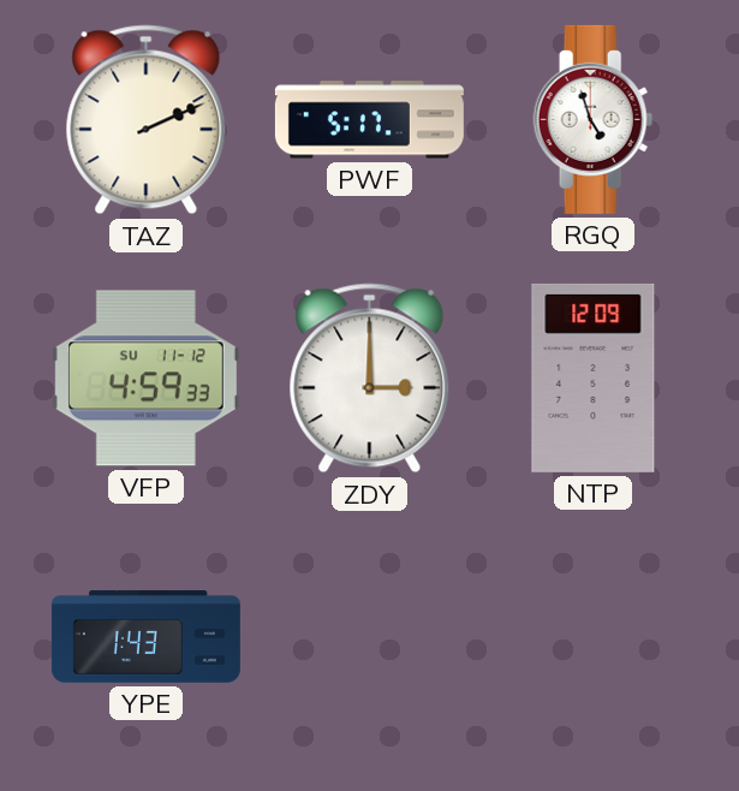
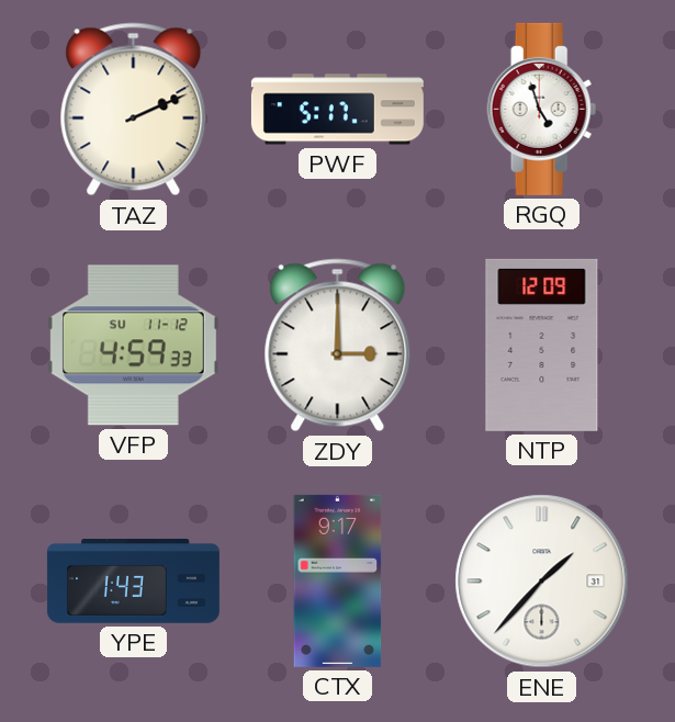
CTX: none -> 9:17 (338, 580)
ENE: none -> 1:37 (542, 582)
